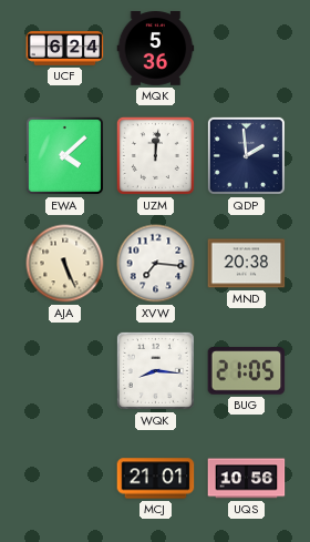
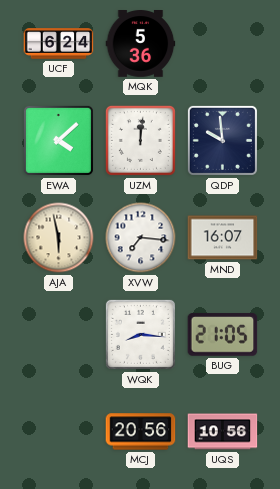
QDP: 1:59 -> 9:59 (222, 140)
AJA: 5:26 -> 5:58 (59, 238)
MND: 20:38 -> 16:07 (223, 238)
MCJ: 21:01 -> 20:56 (141, 432)
